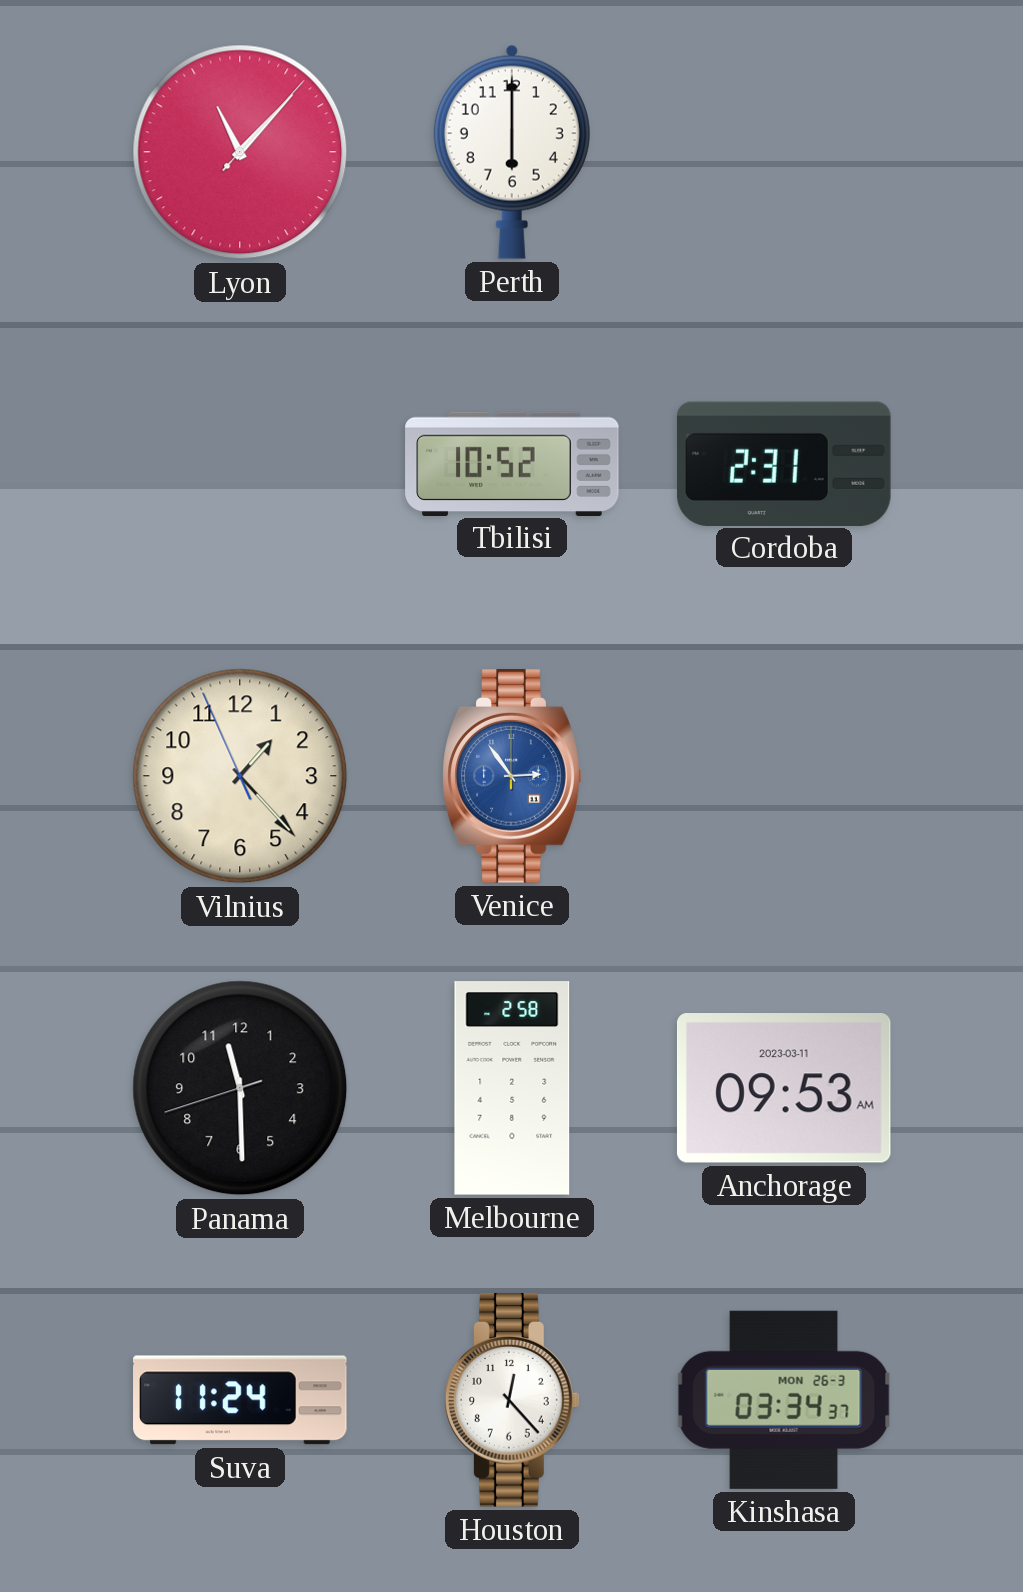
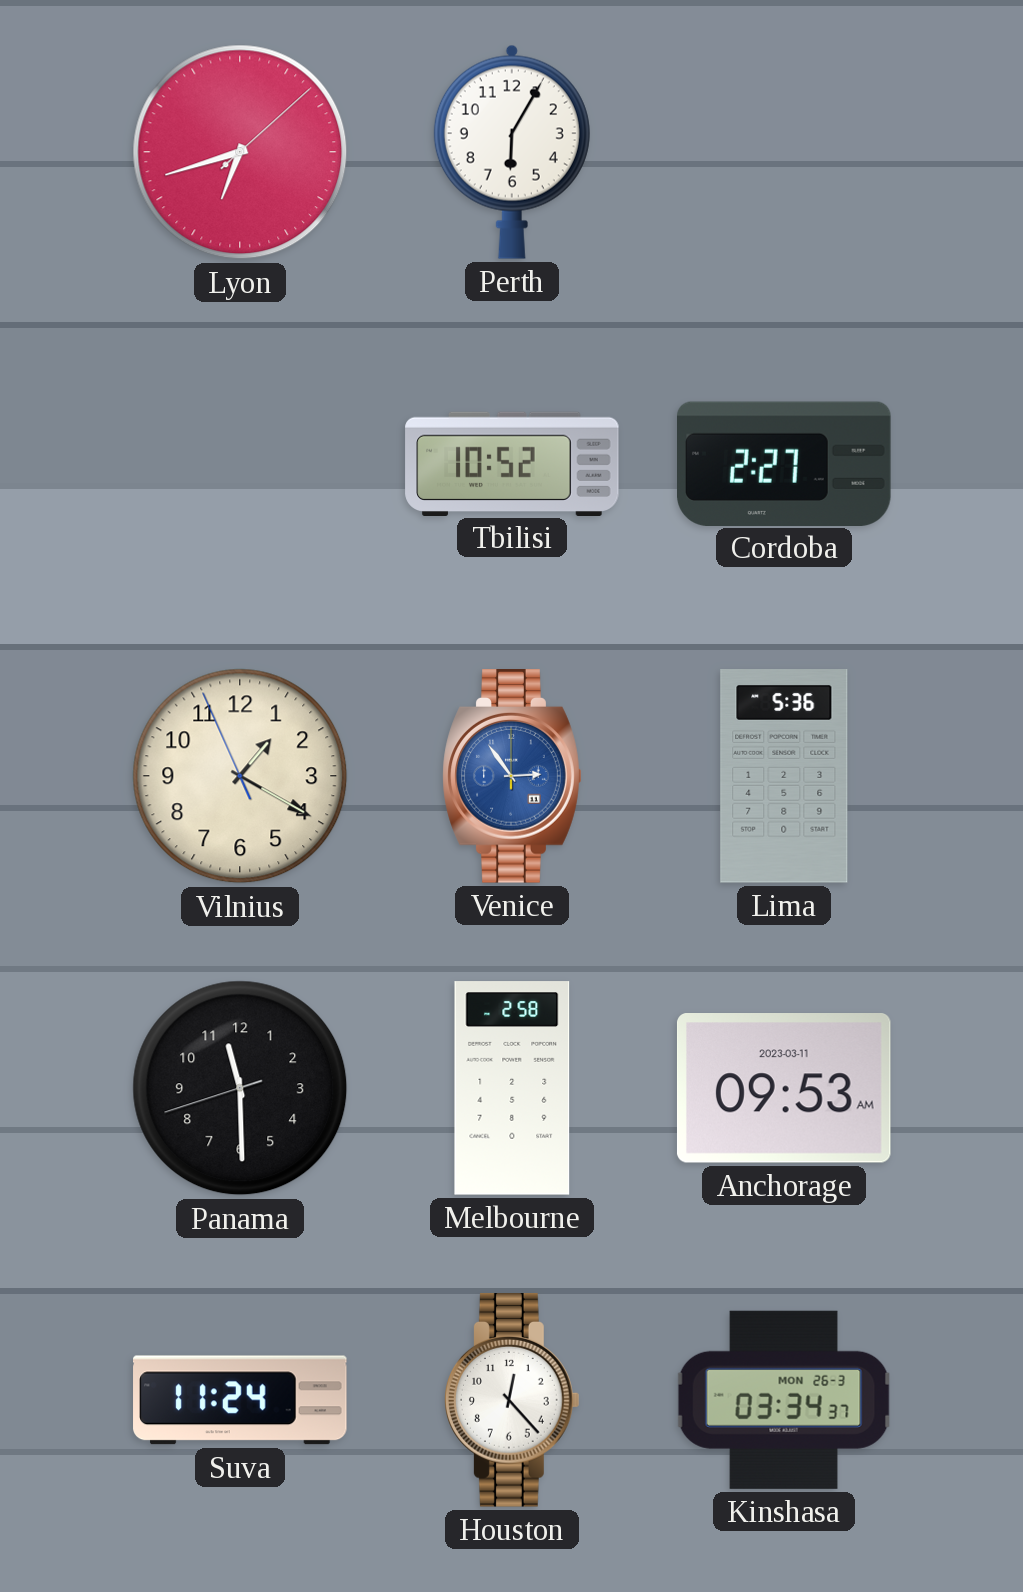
Lyon: 11:07 -> 6:42 (240, 152)
Perth: 6:00 -> 6:05 (512, 152)
Cordoba: 2:31 -> 2:27 (785, 463)
Vilnius: 1:22 -> 1:19 (240, 776)
Lima: none -> 5:36 (784, 776)
